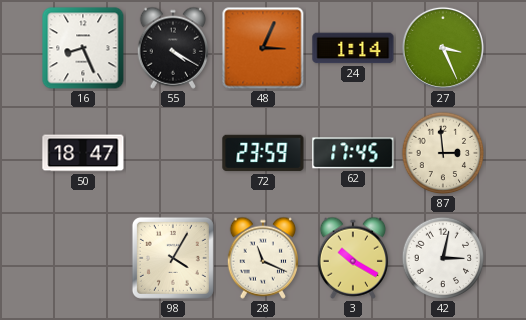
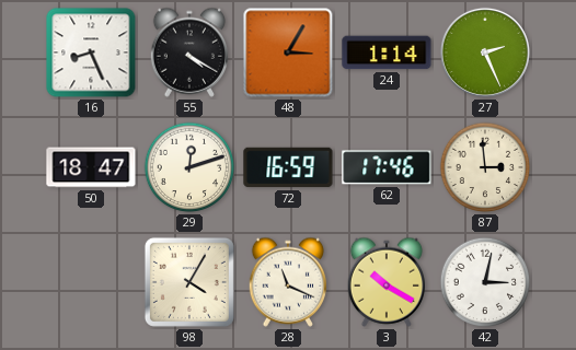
48: 3:04 -> 3:05 (288, 52)
27: 3:26 -> 2:26 (485, 52)
29: none -> 12:12 (189, 167)
72: 23:59 -> 16:59 (288, 167)
62: 17:45 -> 17:46 (387, 167)
